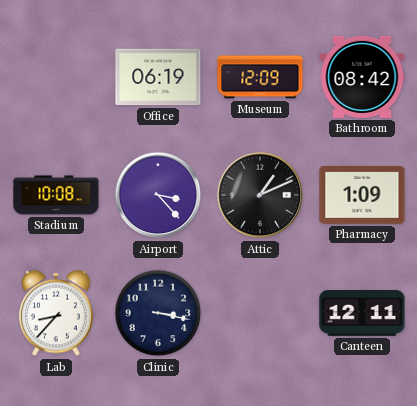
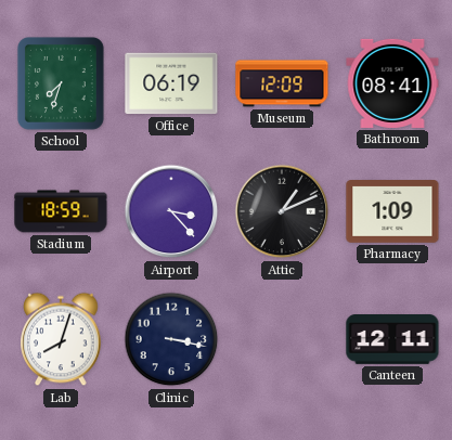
School: none -> 7:33 (61, 83)
Bathroom: 08:42 -> 08:41 (392, 83)
Stadium: 10:08 -> 18:59 (61, 211)
Lab: 8:37 -> 8:03 (61, 339)
